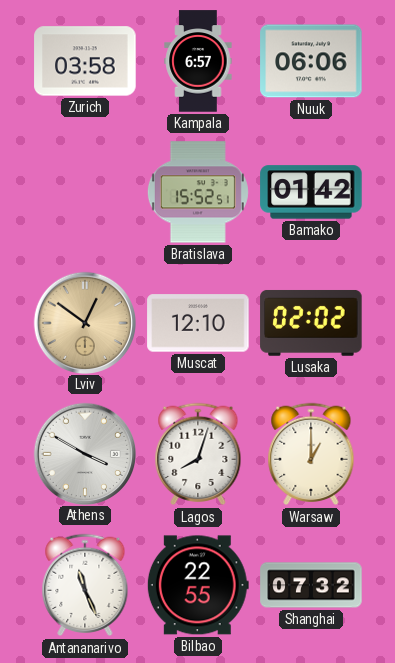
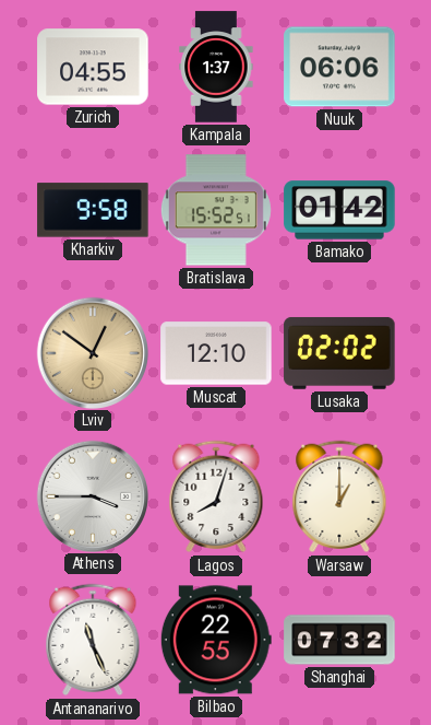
Zurich: 03:58 -> 04:55 (93, 67)
Kampala: 6:57 -> 1:37 (216, 67)
Kharkiv: none -> 9:58 (93, 210)
Athens: 3:50 -> 3:45 (92, 495)
